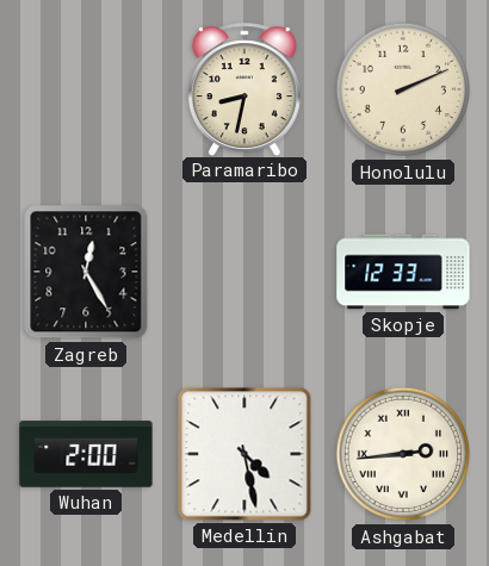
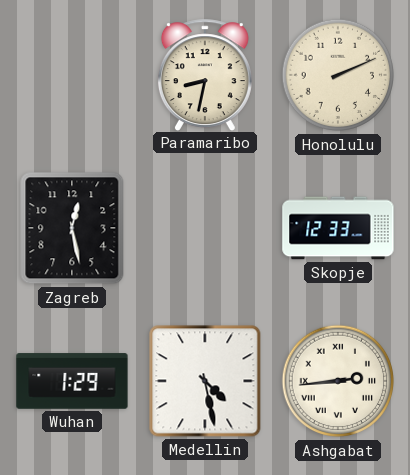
Zagreb: 12:25 -> 12:28 (72, 228)
Wuhan: 2:00 -> 1:29 (72, 381)
